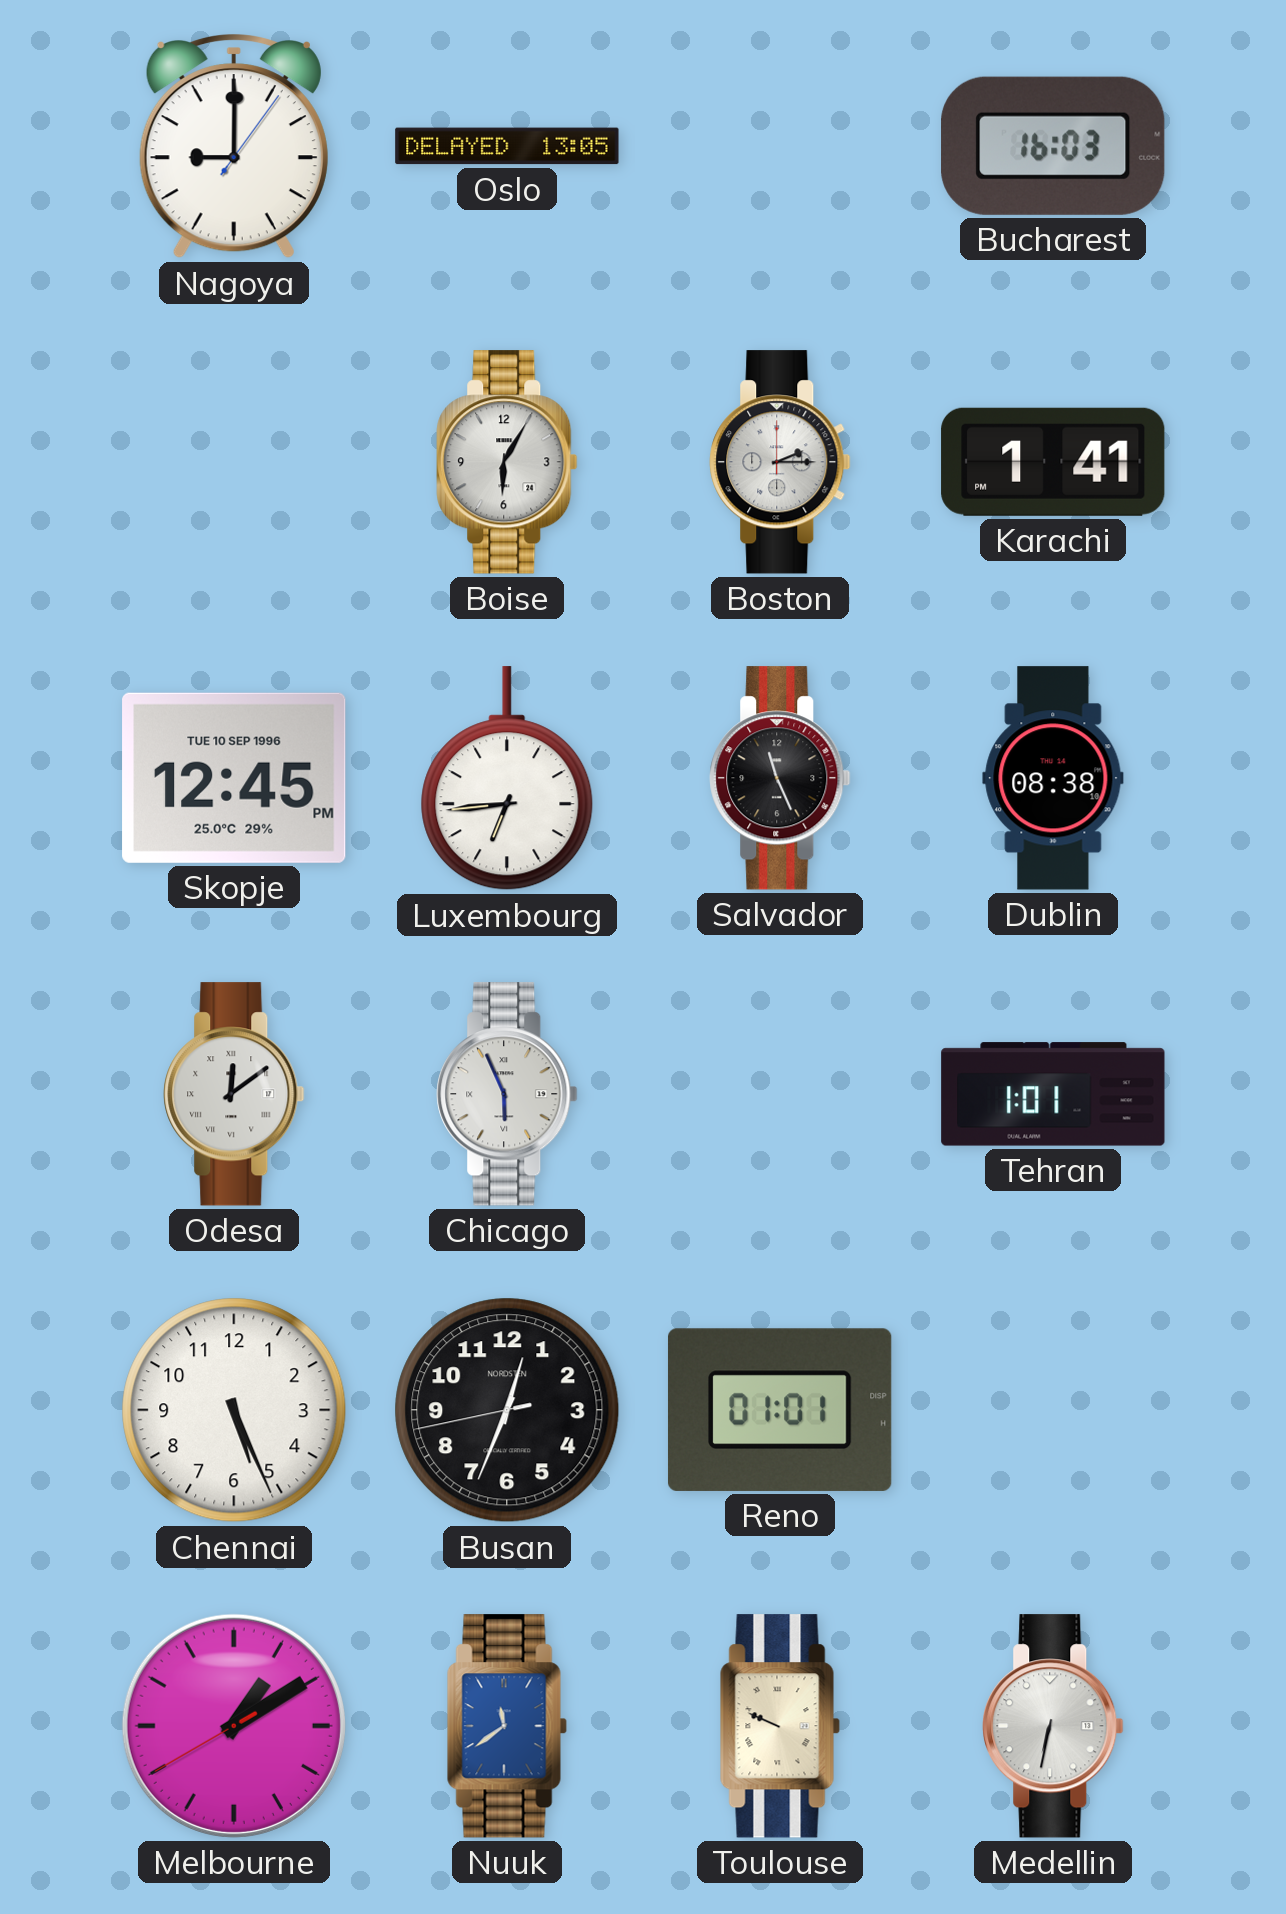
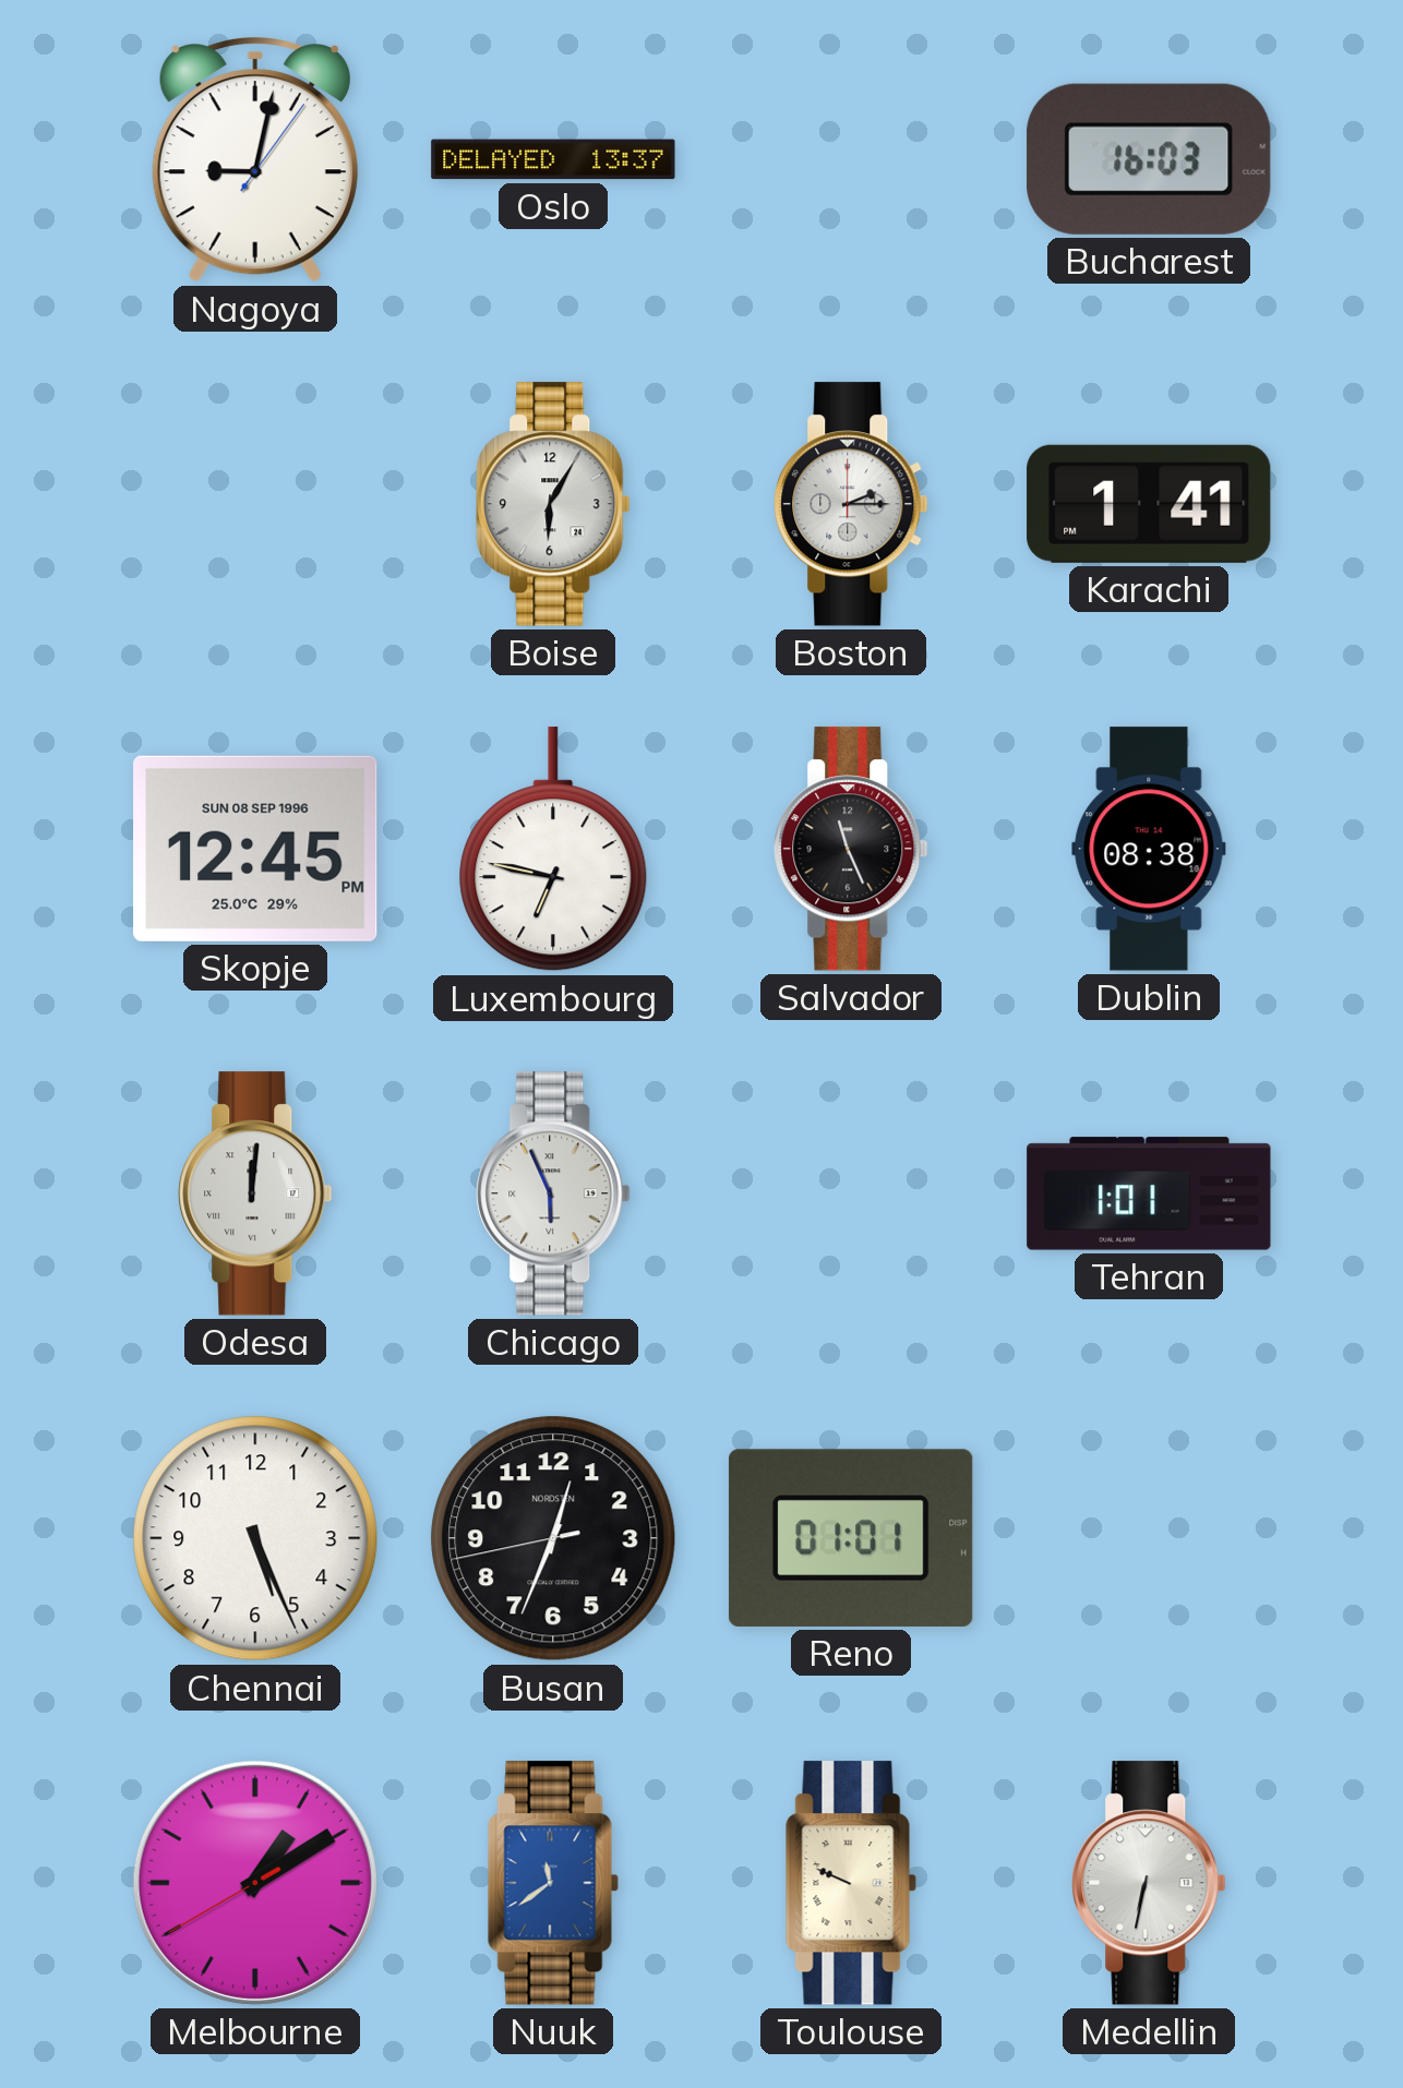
Nagoya: 9:00 -> 9:02 (255, 160)
Oslo: 13:05 -> 13:37 (553, 159)
Skopje date: TUE 10 SEP 1996 -> SUN 08 SEP 1996 (255, 849)
Luxembourg: 6:44 -> 6:47 (553, 850)
Odesa: 12:09 -> 12:01 (255, 1193)
